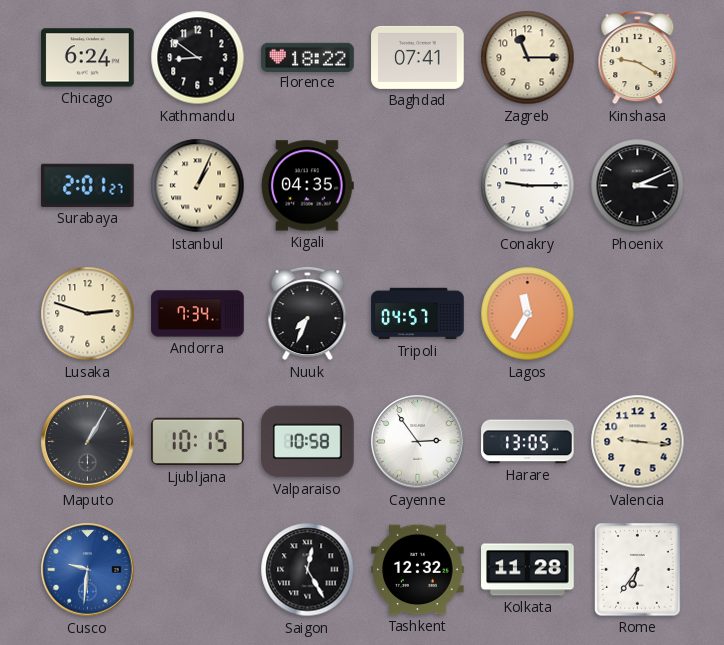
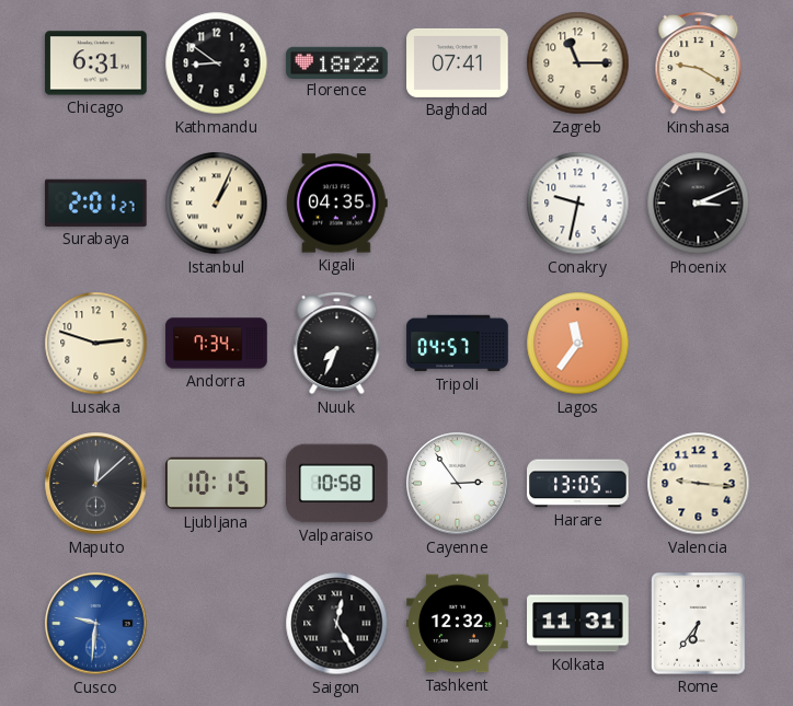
Chicago: 6:24 -> 6:31 (96, 63)
Conakry: 9:15 -> 9:32 (578, 204)
Lagos: 11:35 -> 11:36 (578, 344)
Maputo: 1:05 -> 12:08 (96, 484)
Kolkata: 11:28 -> 11:31 (578, 624)
